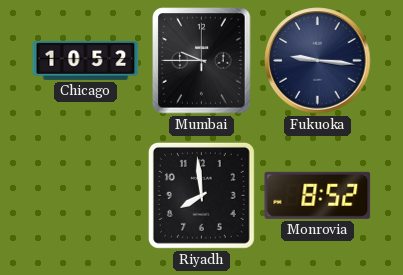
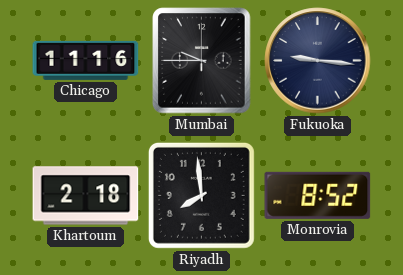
Chicago: 10:52 -> 11:16 (86, 60)
Khartoum: none -> 2:18 (86, 196)
